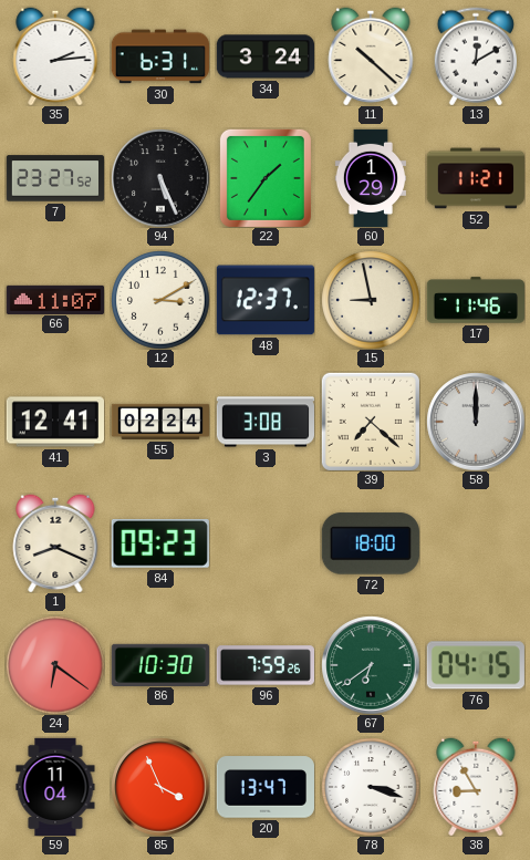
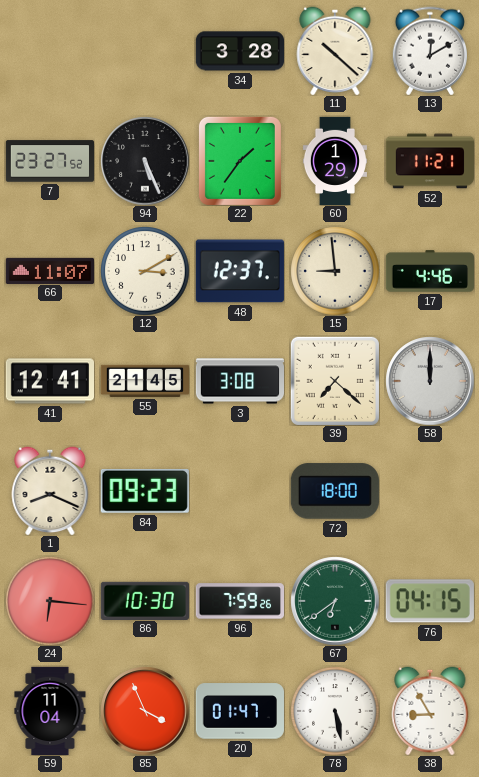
35: 2:14 -> none (55, 56)
30: 6:31 -> none (160, 56)
34: 3:24 -> 3:28 (239, 51)
15: 8:58 -> 8:59 (335, 271)
17: 11:46 -> 4:46 (429, 271)
55: 02:24 -> 21:45 (145, 381)
24: 6:21 -> 6:16 (50, 601)
20: 13:47 -> 01:47 (239, 711)
78: 3:18 -> 5:28 (335, 711)
